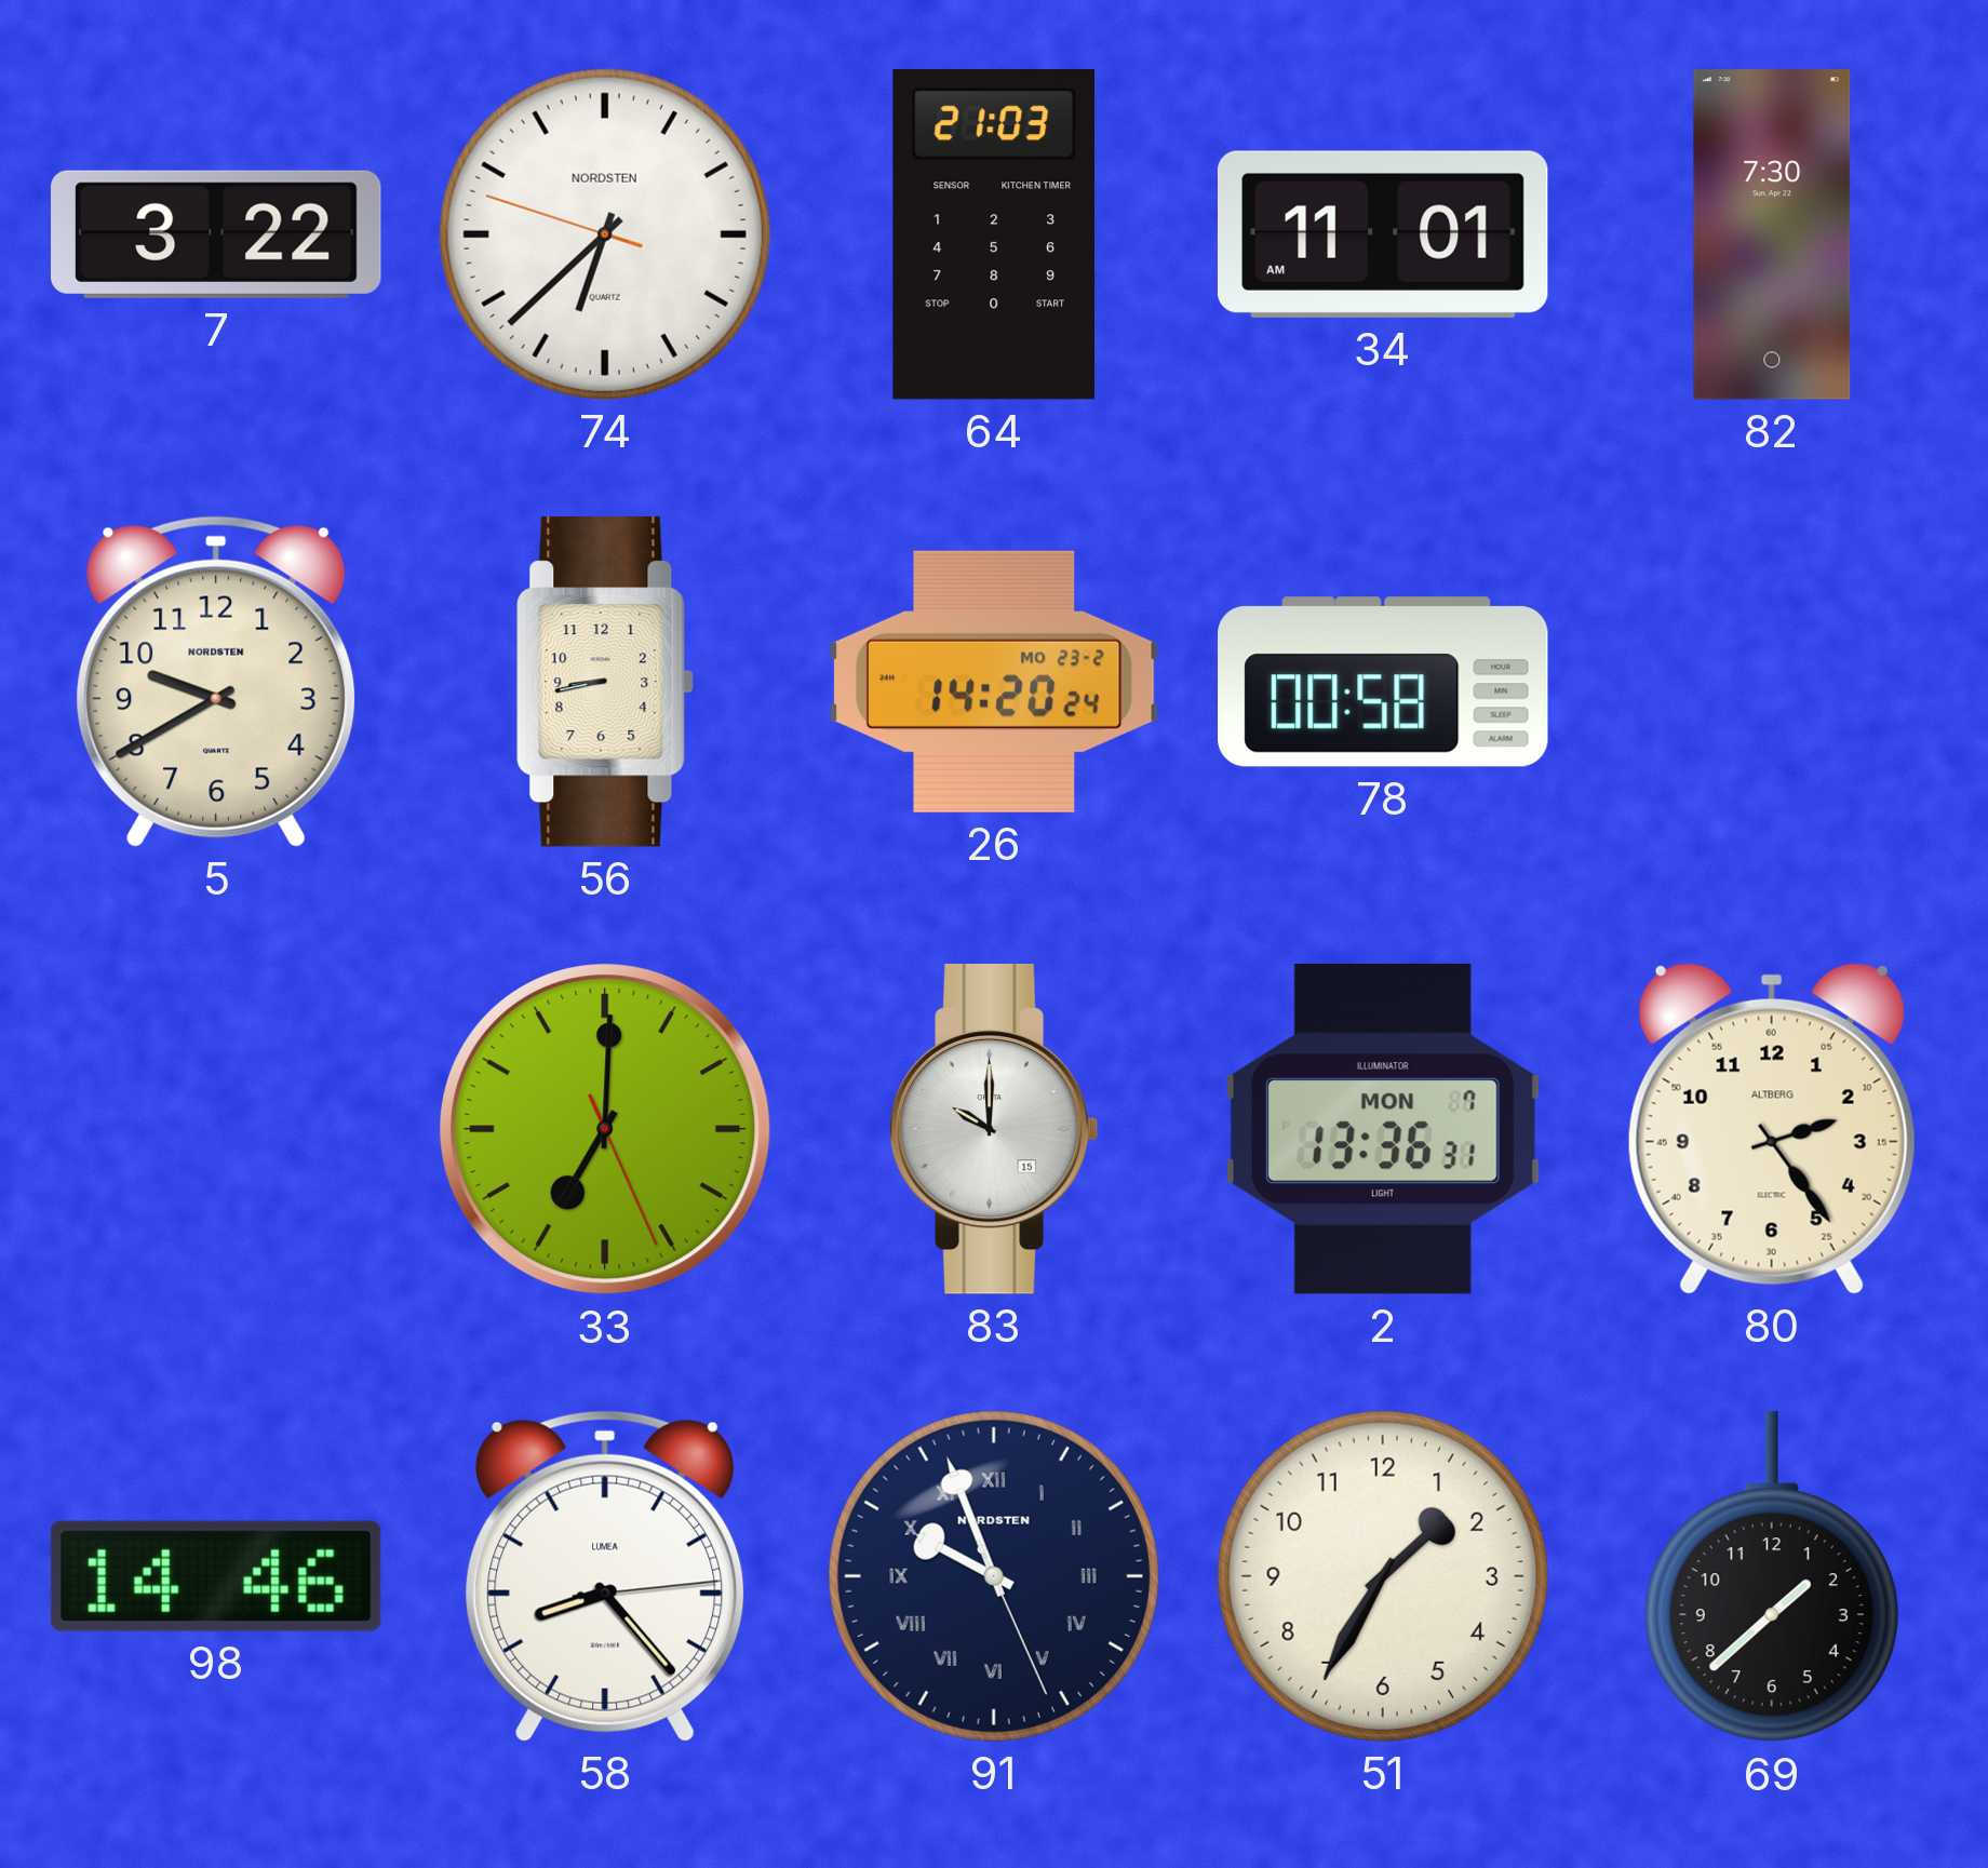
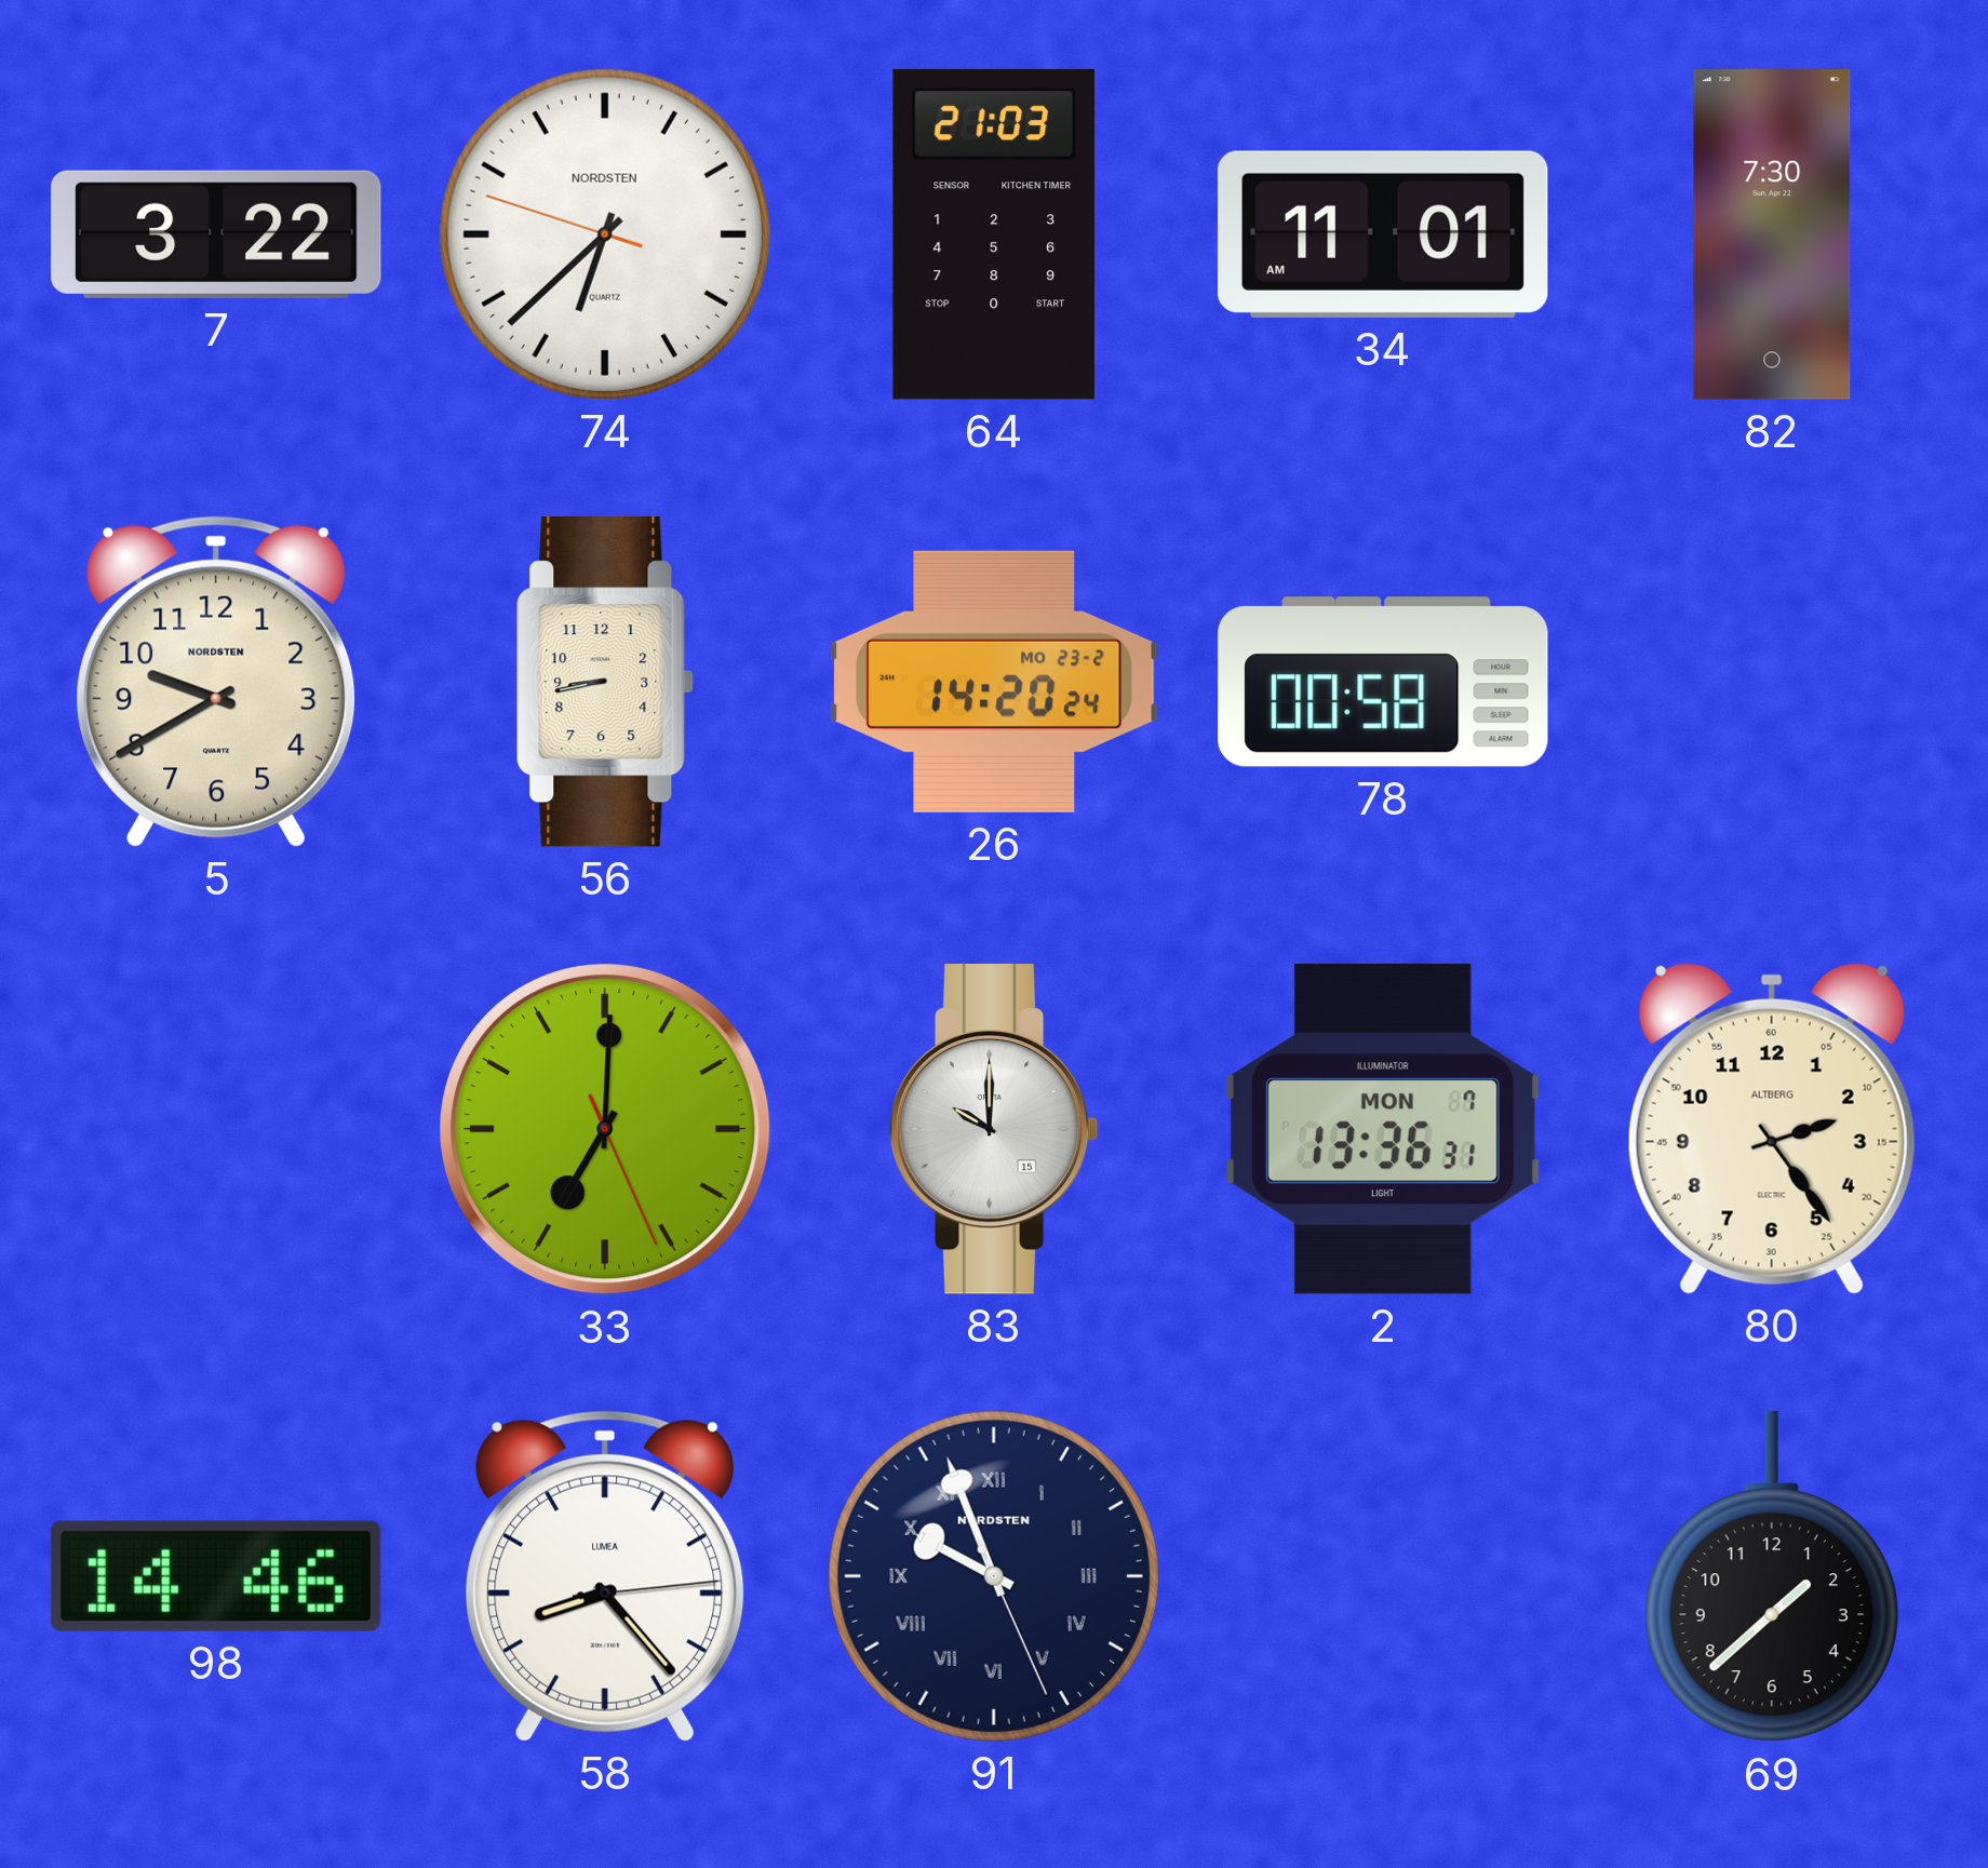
51: 1:35 -> none (1383, 1576)
